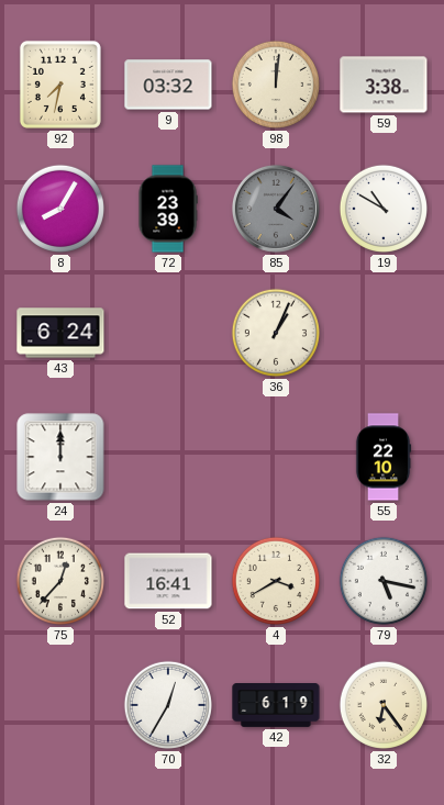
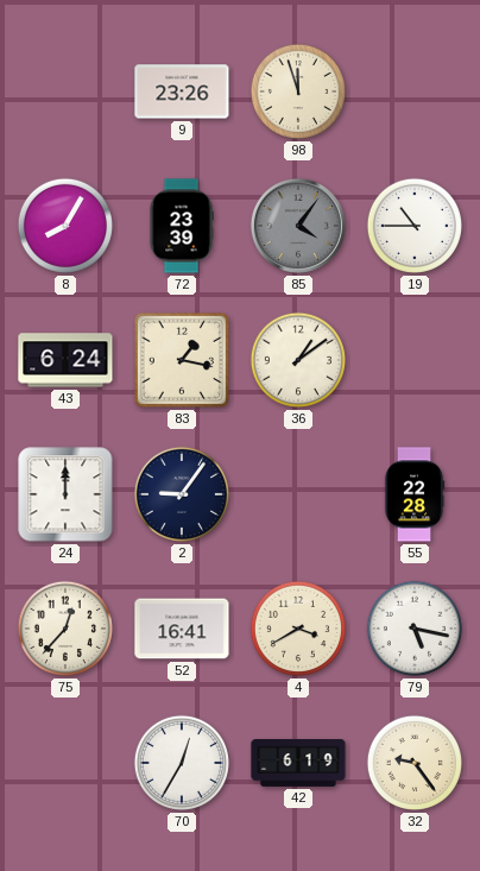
92: 7:32 -> none (60, 85)
9: 03:32 -> 23:26 (182, 91)
98: 12:01 -> 11:57 (298, 91)
59: 3:38 -> none (384, 85)
19: 10:50 -> 10:45 (415, 226)
83: none -> 1:17 (182, 360)
36: 1:04 -> 1:09 (298, 360)
2: none -> 9:06 (182, 494)
55: 22:10 -> 22:28 (415, 494)
32: 6:24 -> 9:24 (415, 763)
